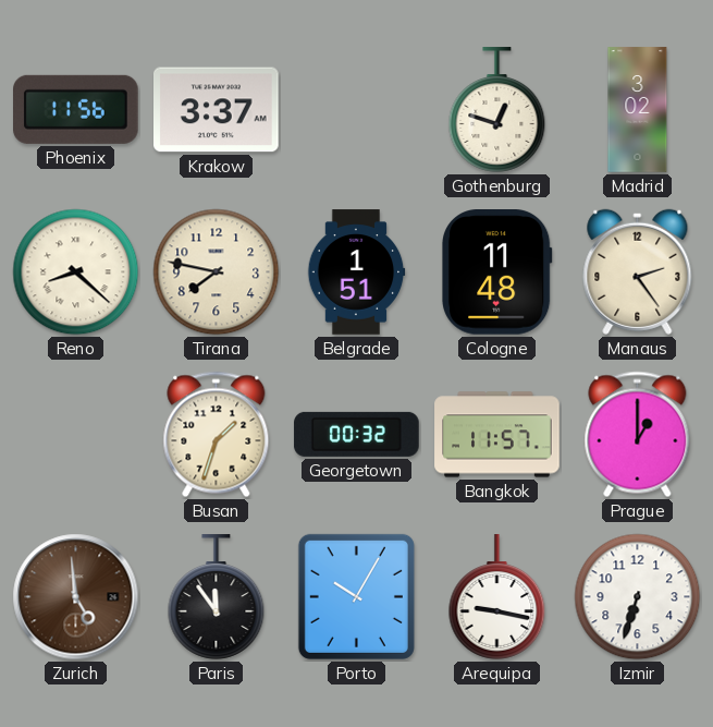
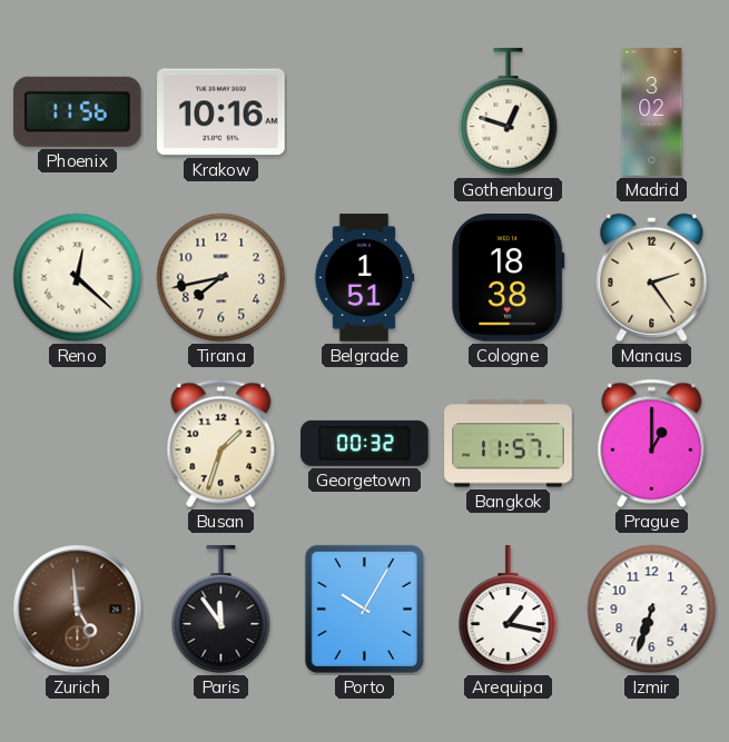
Krakow: 3:37 -> 10:16 (221, 112)
Reno: 8:22 -> 12:22 (78, 278)
Tirana: 7:47 -> 7:43 (221, 278)
Cologne: 11:48 -> 18:38 (509, 278)
Arequipa: 9:17 -> 1:17 (509, 610)
